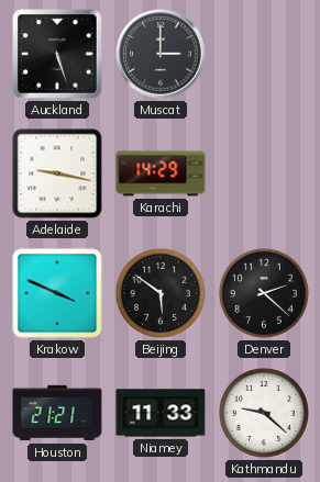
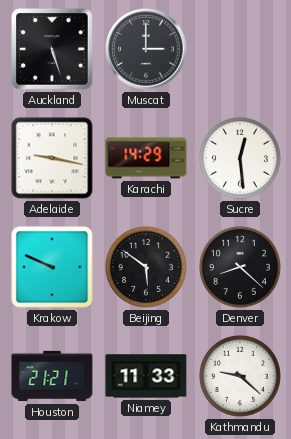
Sucre: none -> 12:29 (240, 158)
Krakow: 3:49 -> 9:49 (52, 267)
Denver: 2:22 -> 8:22 (240, 267)
